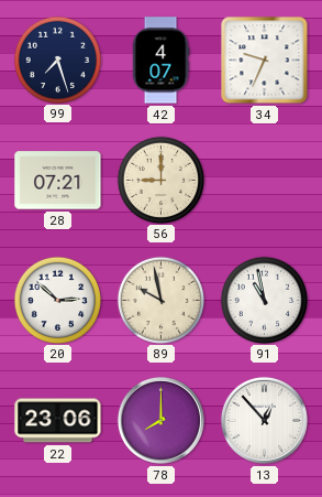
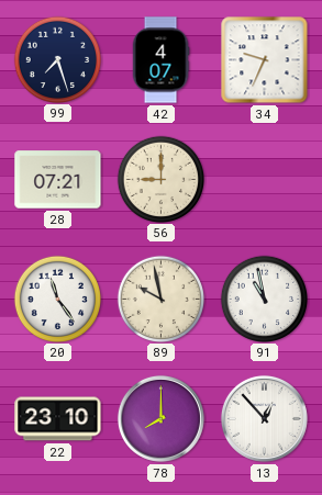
20: 2:52 -> 11:24 (57, 299)
22: 23:06 -> 23:10 (58, 419)
